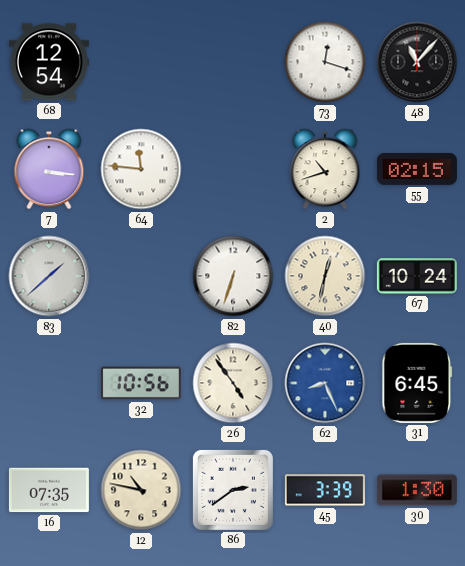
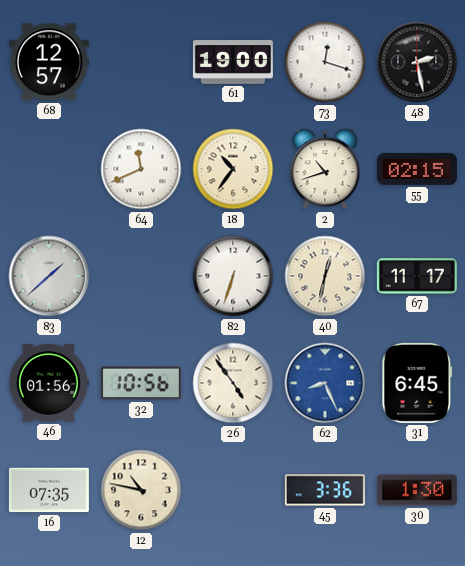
68: 12:54 -> 12:57 (49, 62)
61: none -> 19:00 (233, 63)
48: 11:07 -> 2:28 (417, 62)
7: 3:16 -> none (49, 169)
64: 11:46 -> 11:41 (141, 169)
18: none -> 10:36 (233, 169)
67: 10:24 -> 11:17 (417, 276)
46: none -> 01:56 (48, 383)
86: 2:39 -> none (233, 490)
45: 3:39 -> 3:36 (325, 490)
